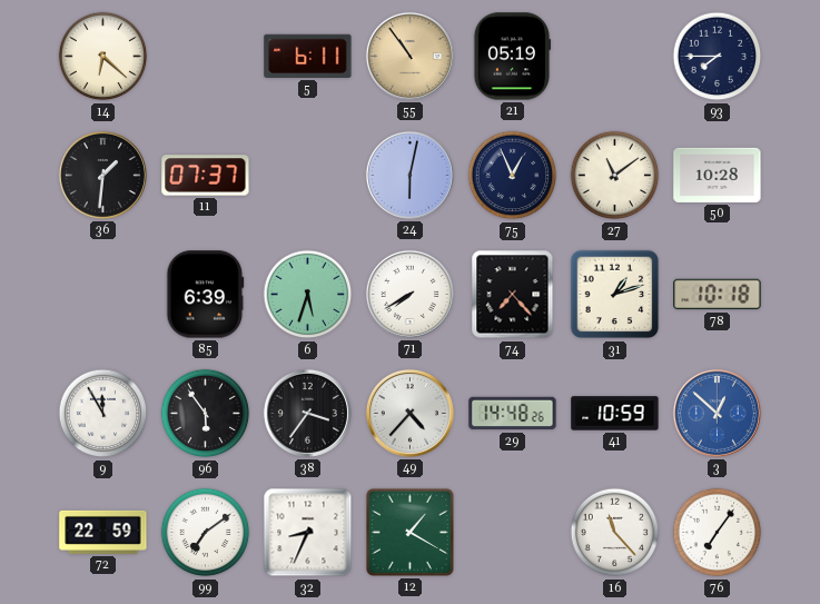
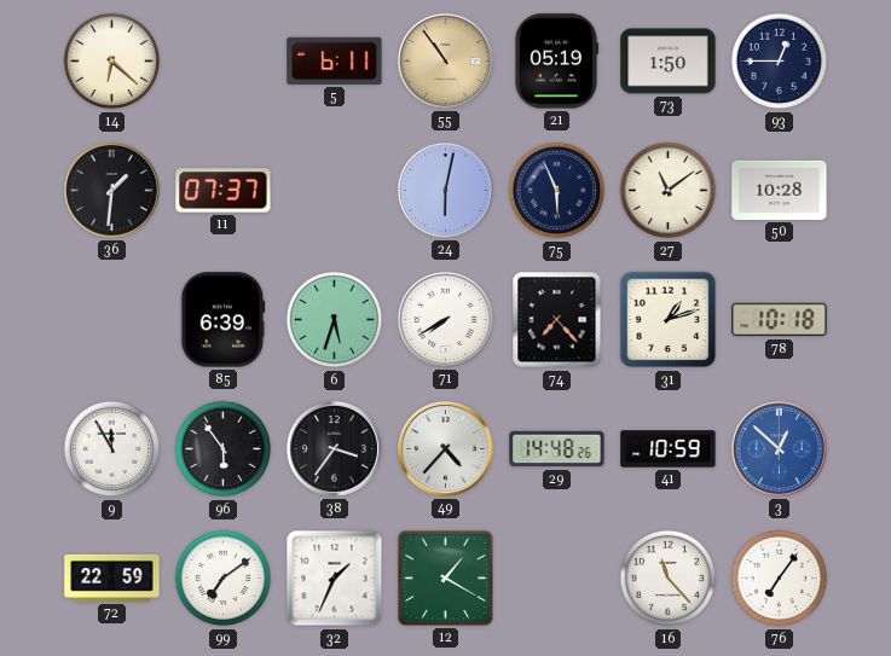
73: none -> 1:50 (669, 62)
93: 7:45 -> 12:45 (780, 62)
75: 12:56 -> 5:56 (557, 191)
32: 8:34 -> 1:34 (335, 579)
